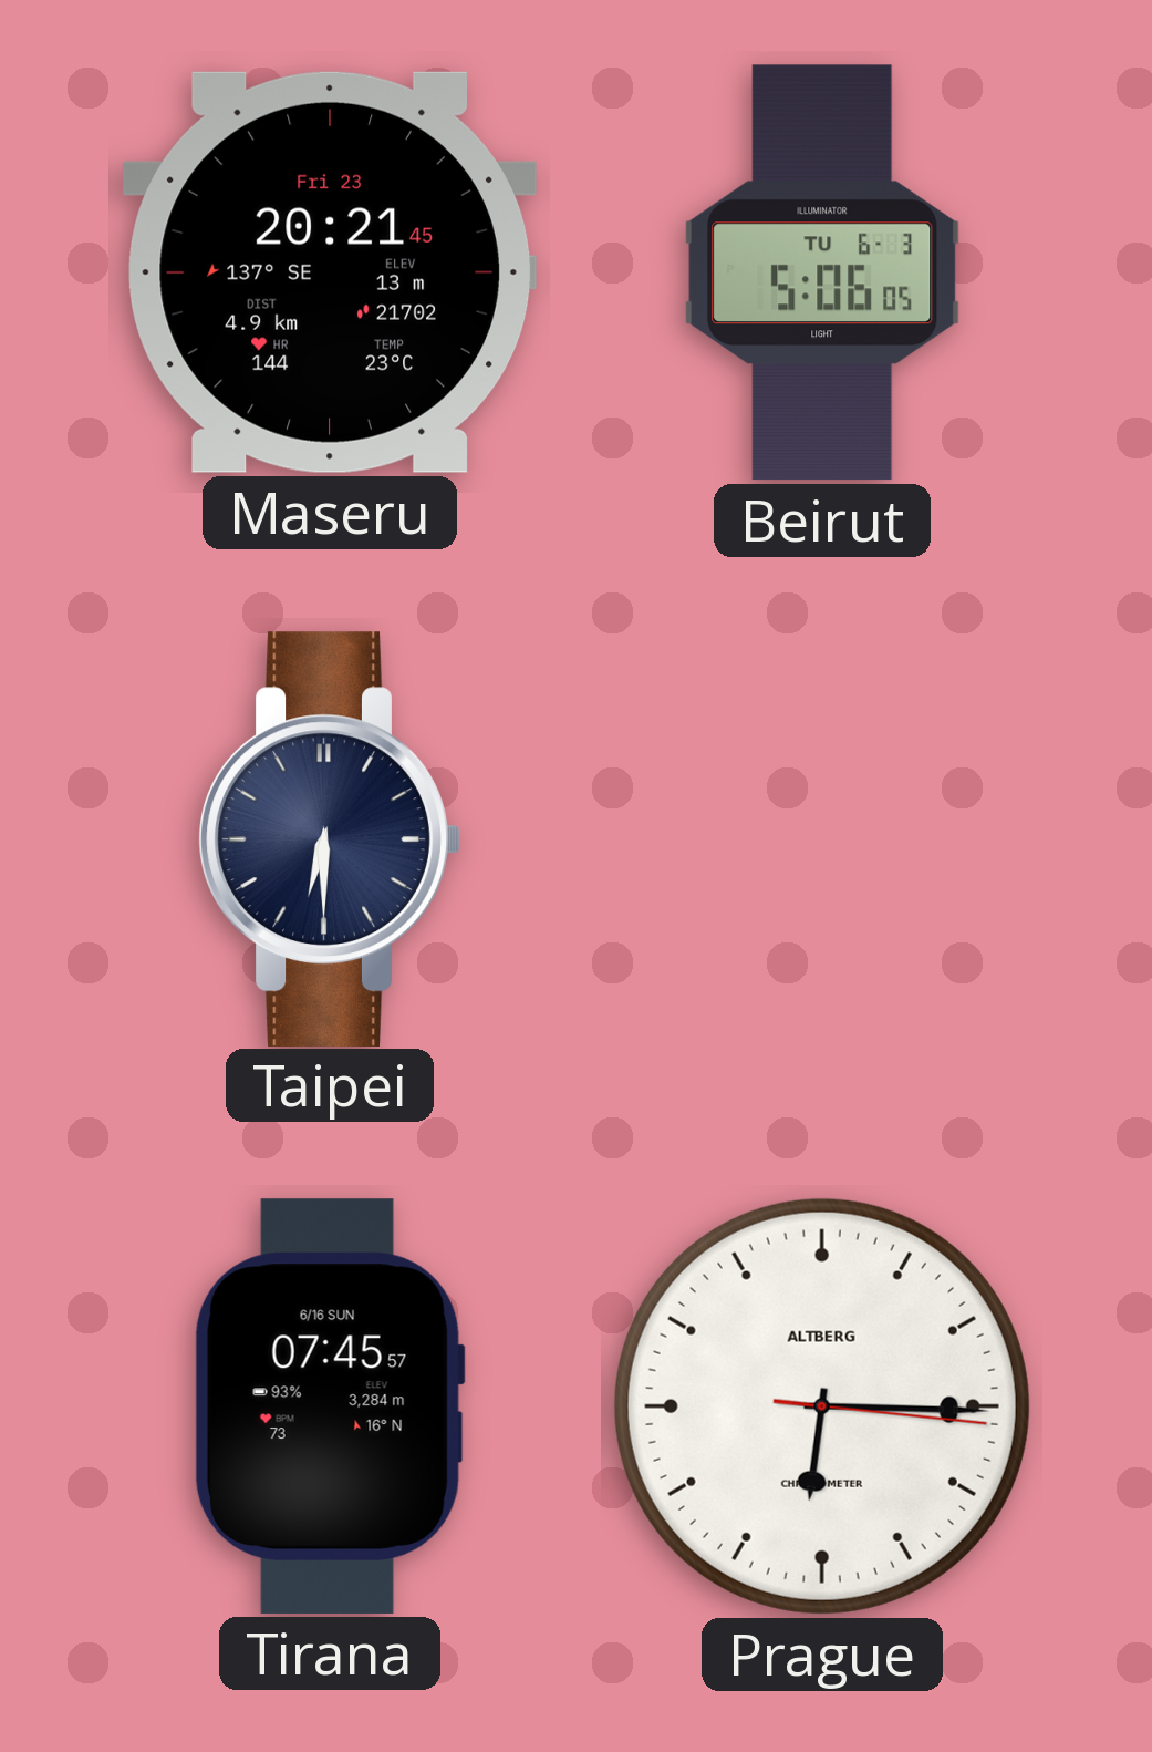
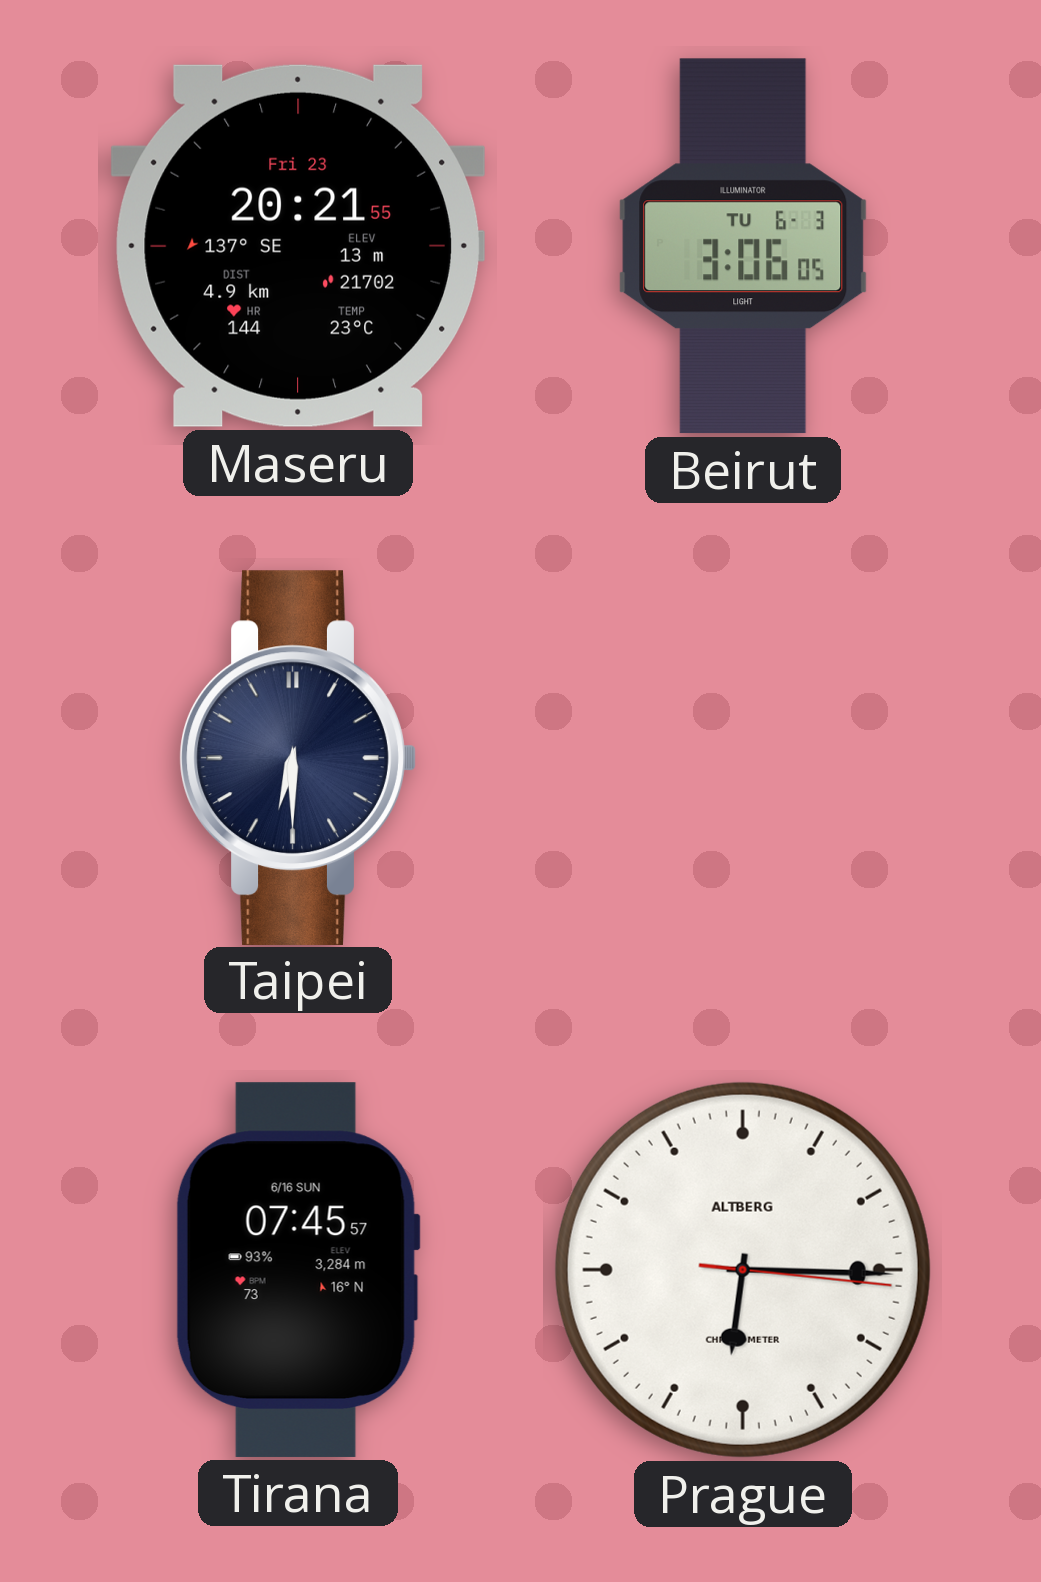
Maseru: 20:21:45 -> 20:21:55 (298, 246)
Beirut: 5:06 -> 3:06 (743, 246)
